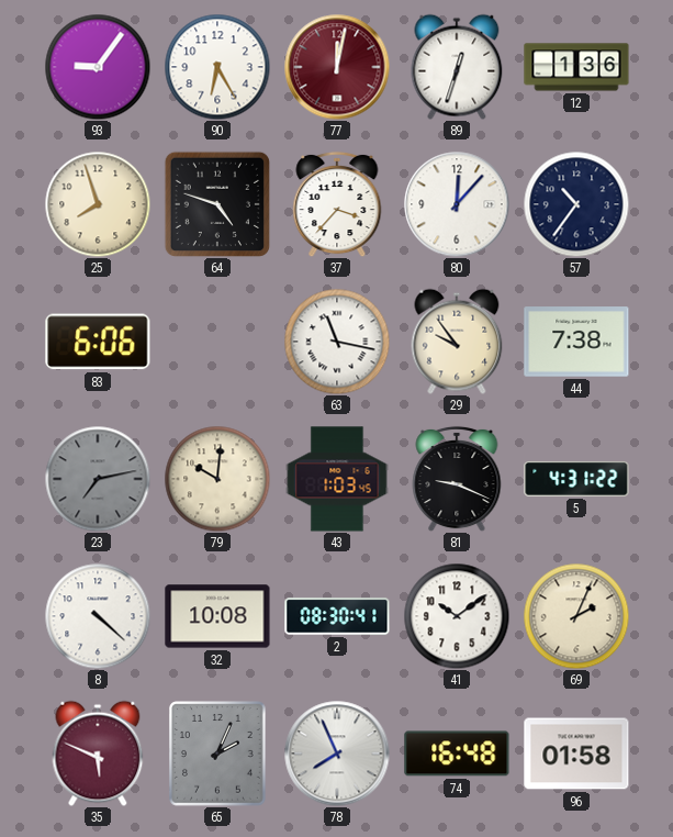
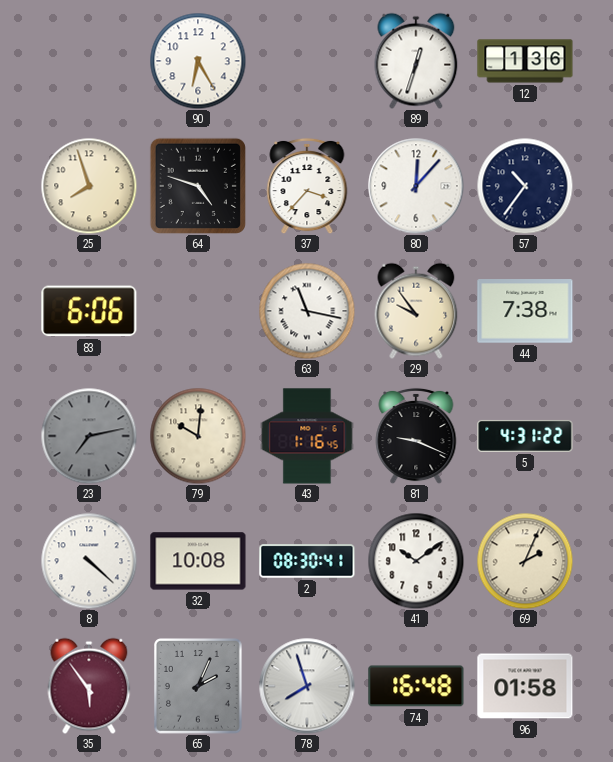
93: 9:06 -> none (98, 67)
77: 12:02 -> none (337, 67)
43: 1:03 -> 1:16 (307, 436)
35: 5:49 -> 5:54 (89, 686)
78: 7:56 -> 7:57 (307, 686)
